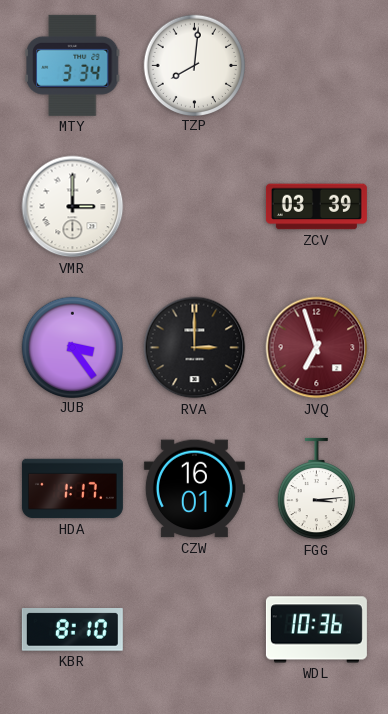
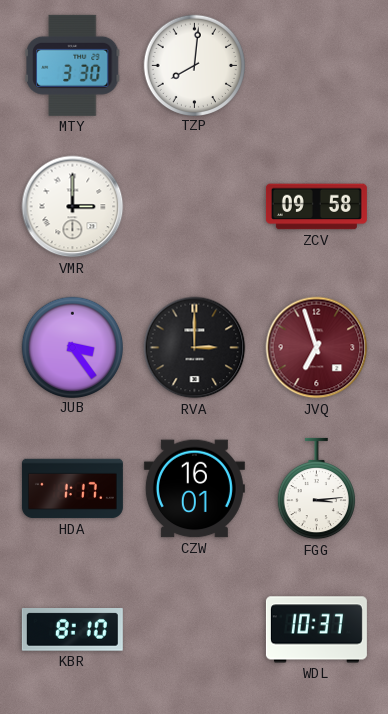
MTY: 3:34 -> 3:30 (72, 65)
ZCV: 03:39 -> 09:58 (316, 207)
WDL: 10:36 -> 10:37 (316, 630)
